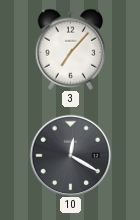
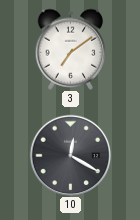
3: 7:07 -> 7:09 (71, 49)
